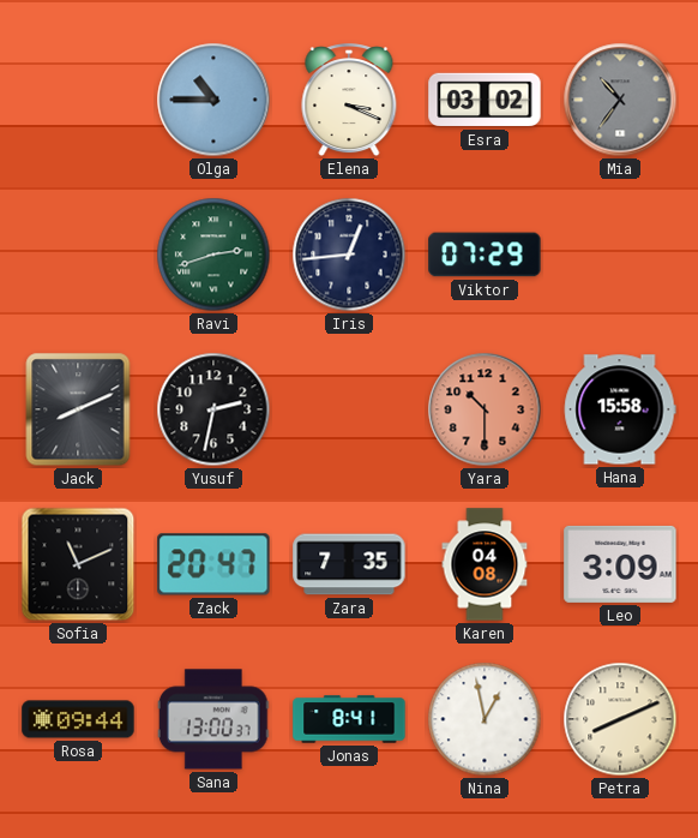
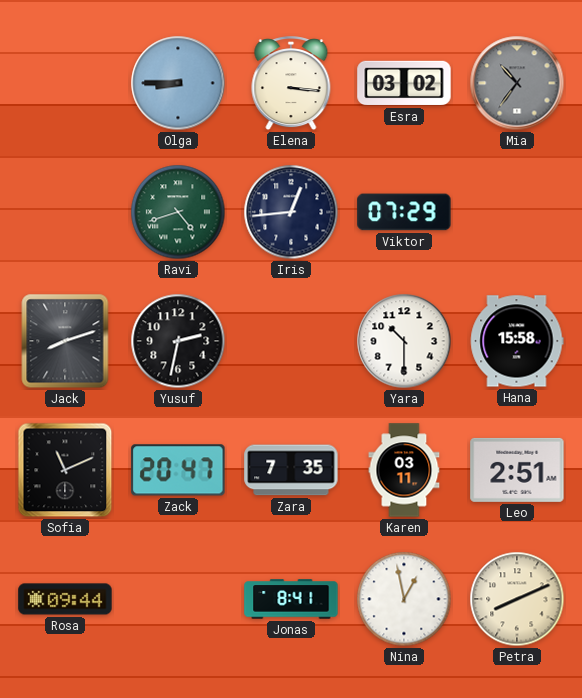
Olga: 10:45 -> 8:45 (178, 83)
Elena: 3:19 -> 3:16 (291, 84)
Ravi: 2:42 -> 4:42 (178, 212)
Jack: 8:11 -> 8:12 (65, 341)
Yara dial: salmon -> white (404, 341)
Karen: 04:08 -> 03:11 (404, 470)
Leo: 3:09 -> 2:51 (517, 470)
Sana: 13:00 -> none (213, 719)
